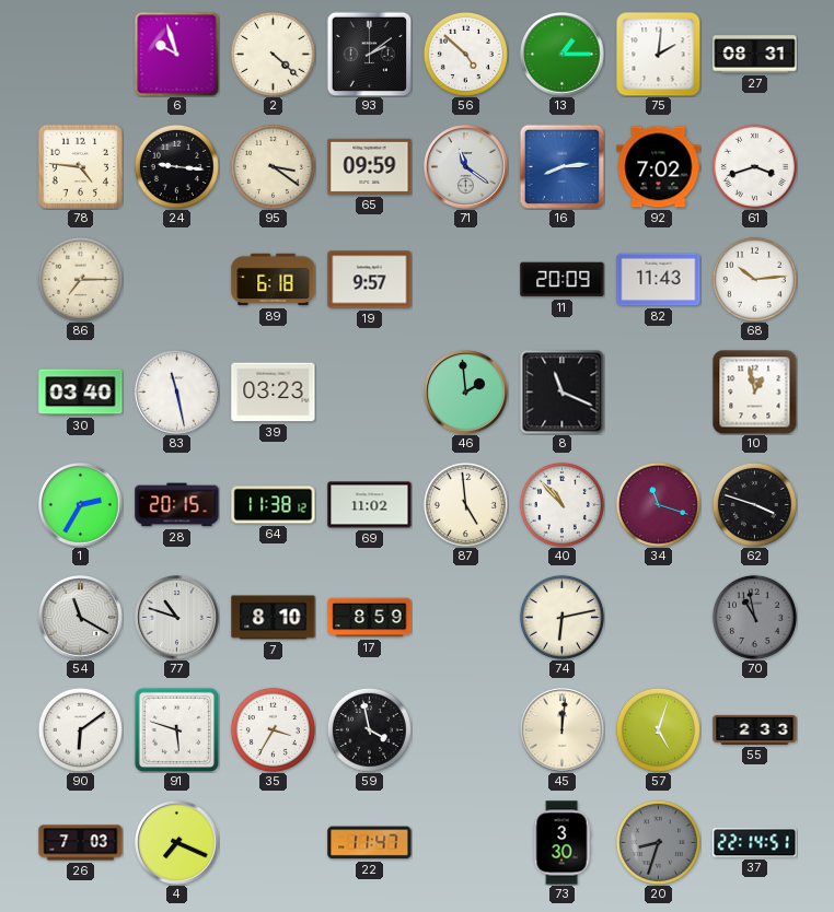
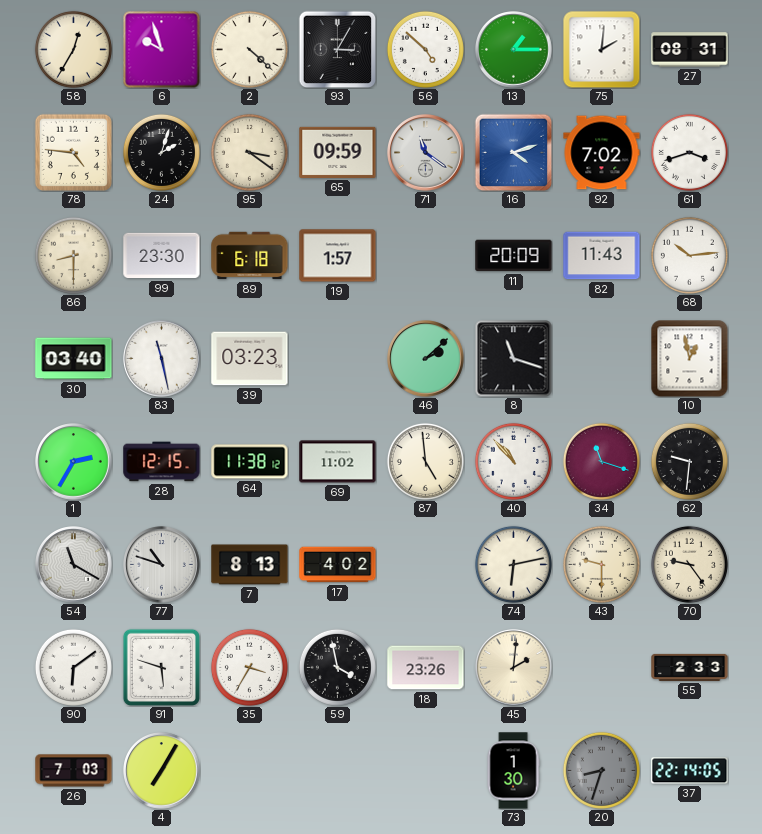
58: none -> 12:35 (73, 49)
93: 2:09 -> 3:05 (337, 49)
24: 9:16 -> 2:03 (161, 152)
16: 8:14 -> 4:12 (513, 152)
86: 7:15 -> 8:30 (73, 255)
99: none -> 23:30 (162, 256)
19: 9:57 -> 1:57 (338, 256)
46: 1:59 -> 2:08 (426, 359)
8: 11:19 -> 11:18 (514, 359)
28: 20:15 -> 12:15 (162, 462)
62: 3:48 -> 9:31 (689, 461)
7: 8:10 -> 8:13 (250, 565)
17: 8:59 -> 4:02 (338, 565)
43: none -> 9:30 (601, 564)
70: 10:58 -> 9:24 (689, 564)
70 dial: grey -> cream (689, 564)
18: none -> 23:26 (426, 668)
45: 12:01 -> 2:01 (514, 668)
57: 5:03 -> none (658, 729)
4: 7:19 -> 7:05 (162, 771)
22: 11:47 -> none (370, 843)
73: 3:30 -> 1:30 (513, 771)
37: 22:14:51 -> 22:14:05 (690, 771)
